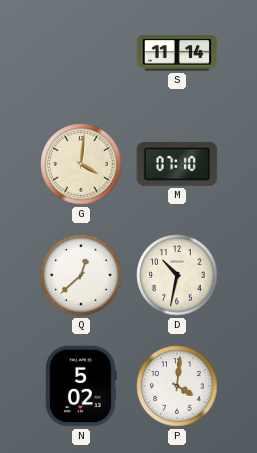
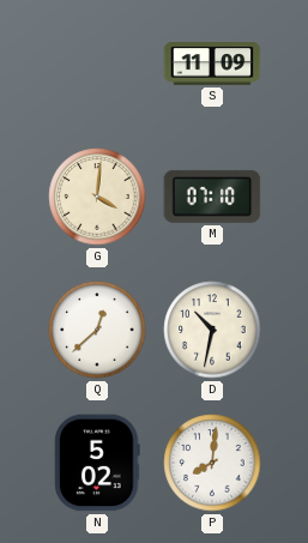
S: 11:14 -> 11:09 (212, 64)
P: 4:01 -> 8:01 (212, 463)
